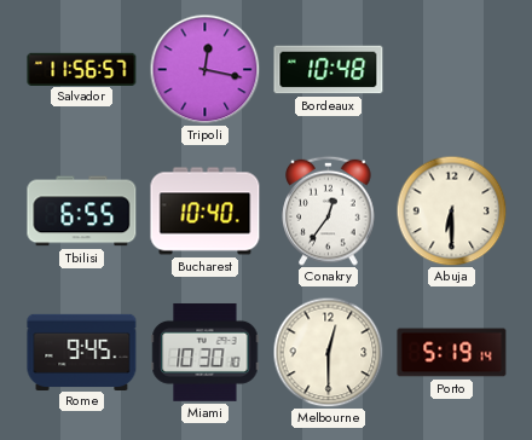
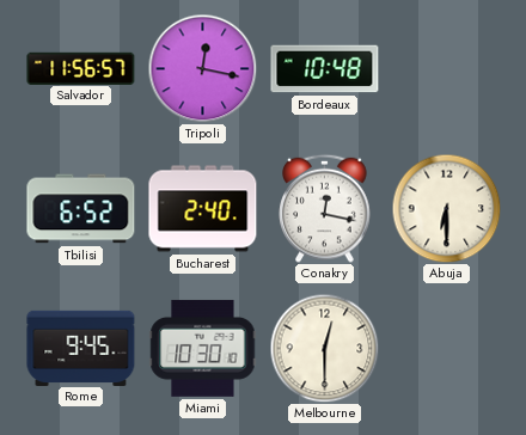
Tbilisi: 6:55 -> 6:52 (81, 209)
Bucharest: 10:40 -> 2:40 (203, 209)
Conakry: 12:36 -> 12:17 (325, 208)
Porto: 5:19 -> none (452, 353)
